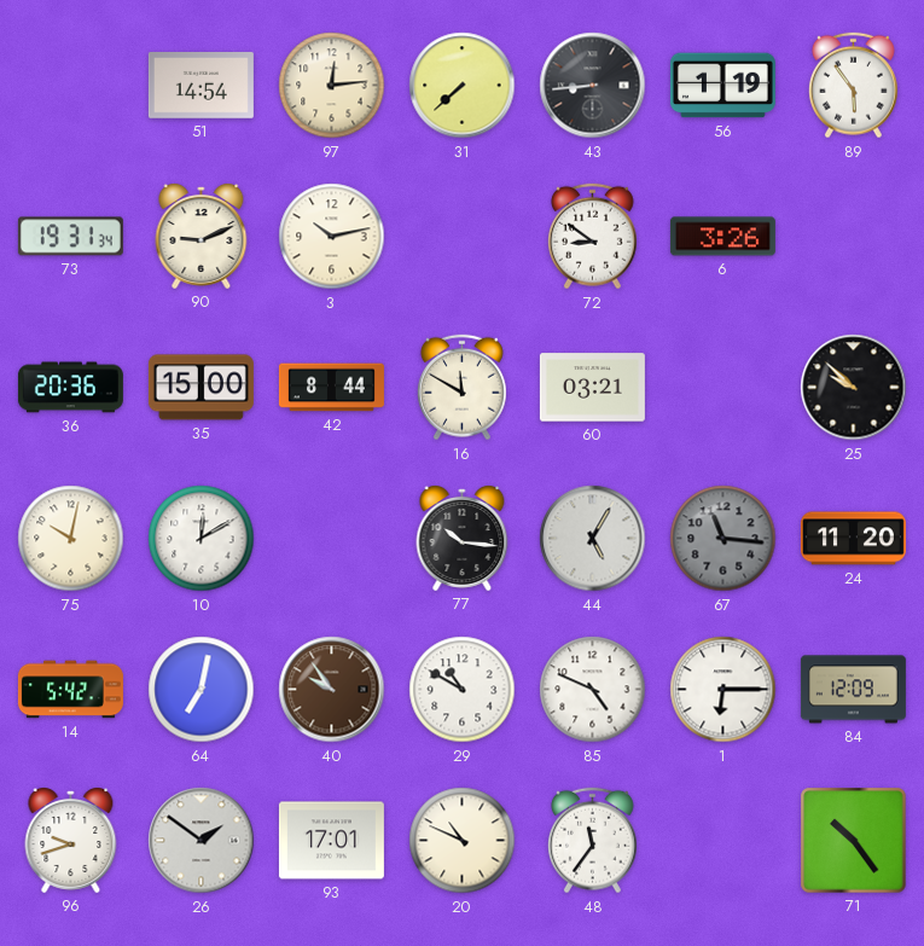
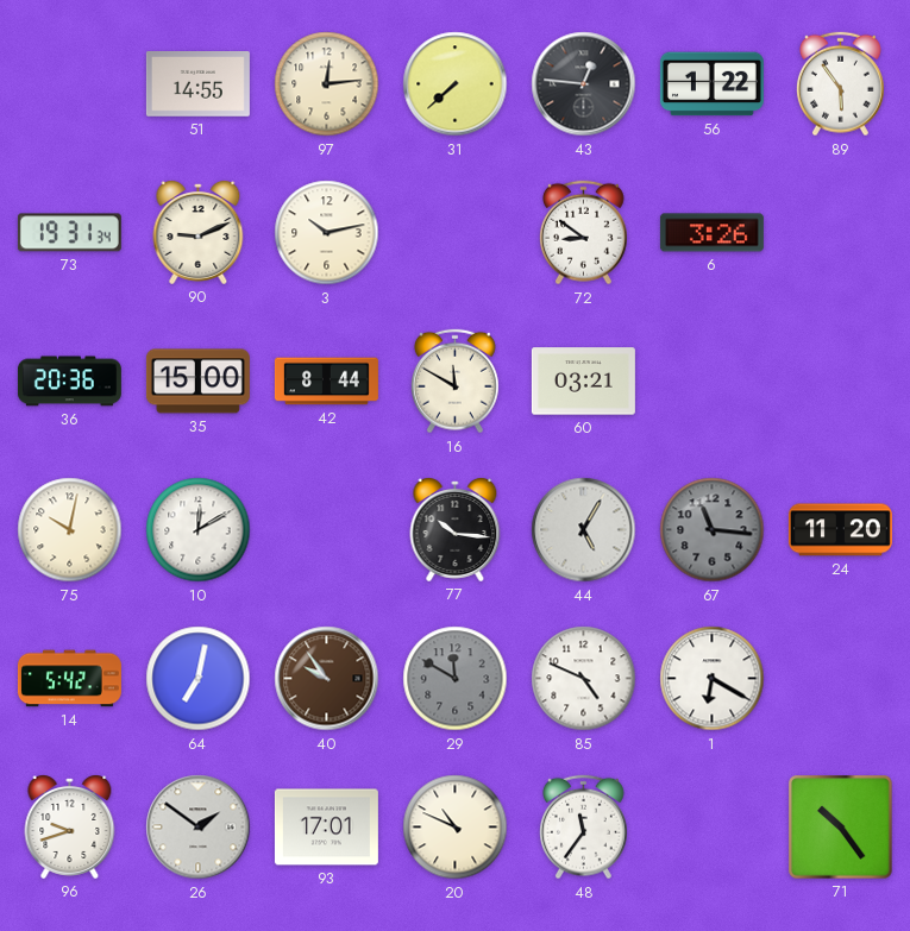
51: 14:54 -> 14:55 (197, 84)
43: 8:44 -> 12:46 (584, 84)
56: 1:19 -> 1:22 (711, 84)
25: 9:52 -> none (854, 388)
29: 10:50 -> 11:50 (456, 679)
29 dial: white -> grey (456, 679)
1: 6:15 -> 6:20 (713, 679)
84: 12:09 -> none (853, 690)
